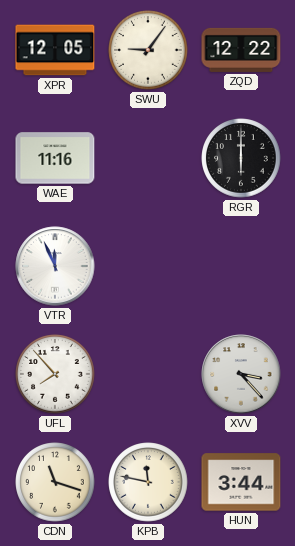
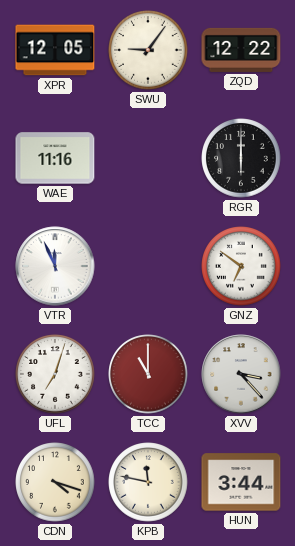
GNZ: none -> 6:51 (241, 266)
UFL: 7:53 -> 7:03 (55, 374)
TCC: none -> 11:00 (148, 374)
CDN: 11:18 -> 4:18 (55, 482)
